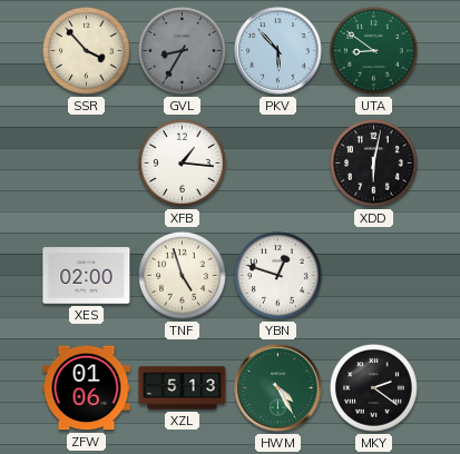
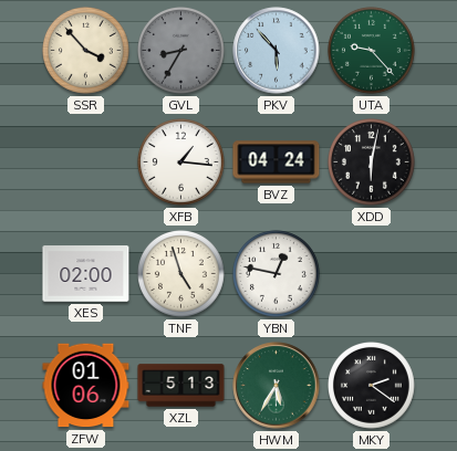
UTA: 8:51 -> 9:23 (372, 51)
BVZ: none -> 04:24 (277, 162)
YBN: 12:48 -> 12:47 (277, 274)
HWM: 4:25 -> 5:35 (277, 386)
